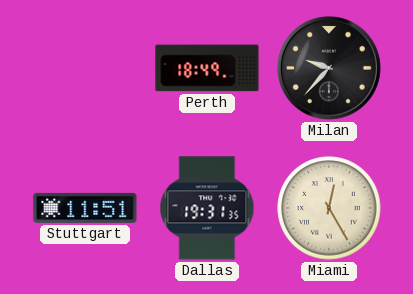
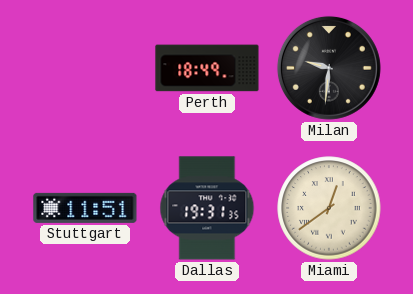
Milan: 9:37 -> 9:31 (329, 68)
Miami: 12:25 -> 12:39 (329, 208)
